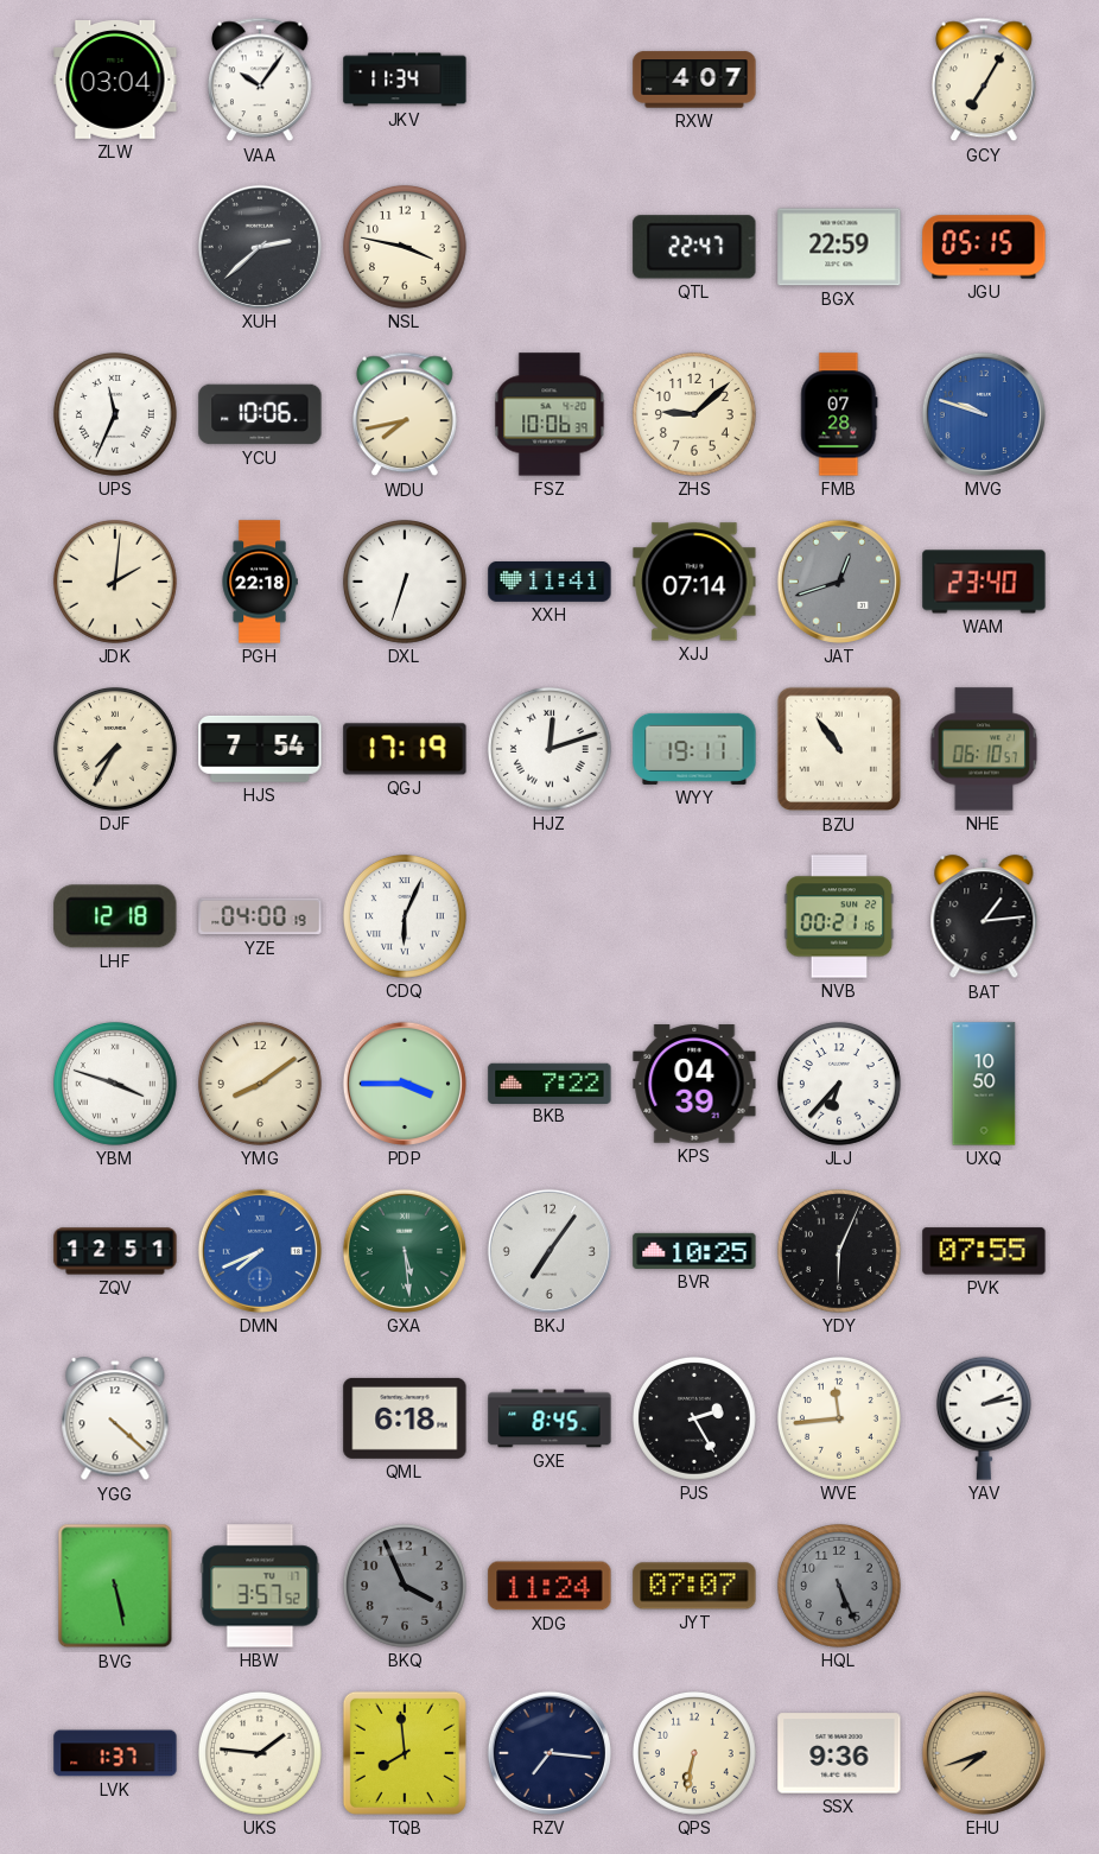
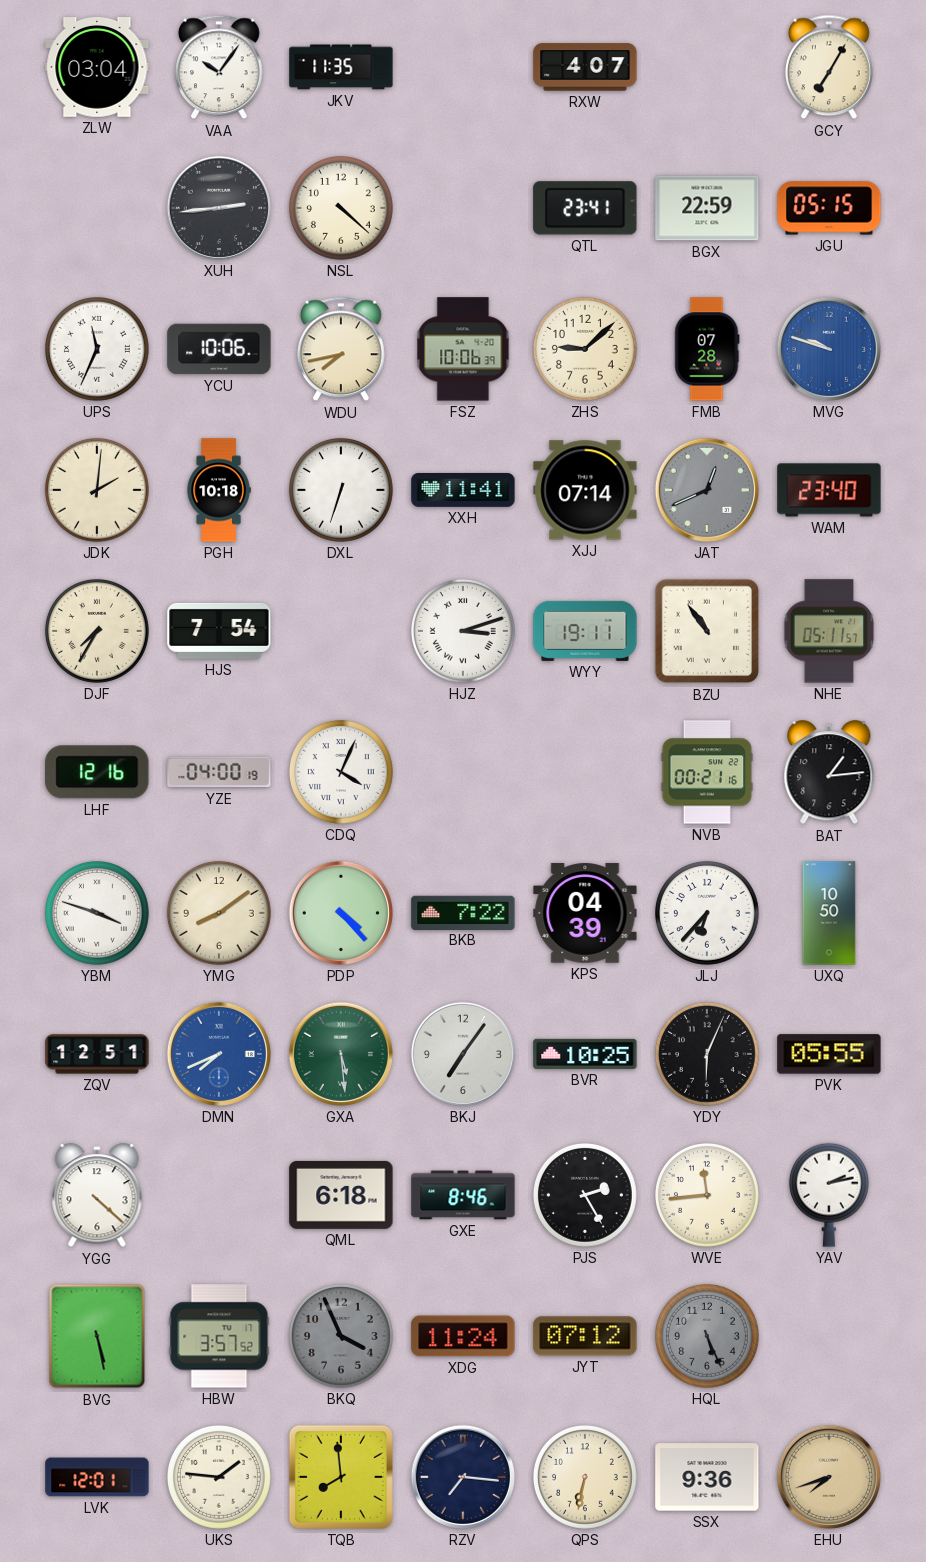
JKV: 11:34 -> 11:35 (341, 67)
XUH: 2:38 -> 2:44 (219, 208)
NSL: 3:47 -> 4:22 (341, 208)
QTL: 22:47 -> 23:41 (585, 208)
PGH: 22:18 -> 10:18 (219, 490)
JAT: 12:42 -> 12:41 (707, 490)
QGJ: 17:19 -> none (405, 749)
HJZ: 12:12 -> 3:12 (463, 631)
NHE: 06:10 -> 05:11 (829, 631)
LHF: 12:18 -> 12:16 (97, 772)
CDQ: 6:04 -> 4:04 (341, 772)
PDP: 3:45 -> 4:23 (341, 913)
PVK: 07:55 -> 05:55 (829, 1054)
GXE: 8:45 -> 8:46 (463, 1195)
JYT: 07:07 -> 07:12 (585, 1336)
LVK: 1:37 -> 12:01 (97, 1477)
